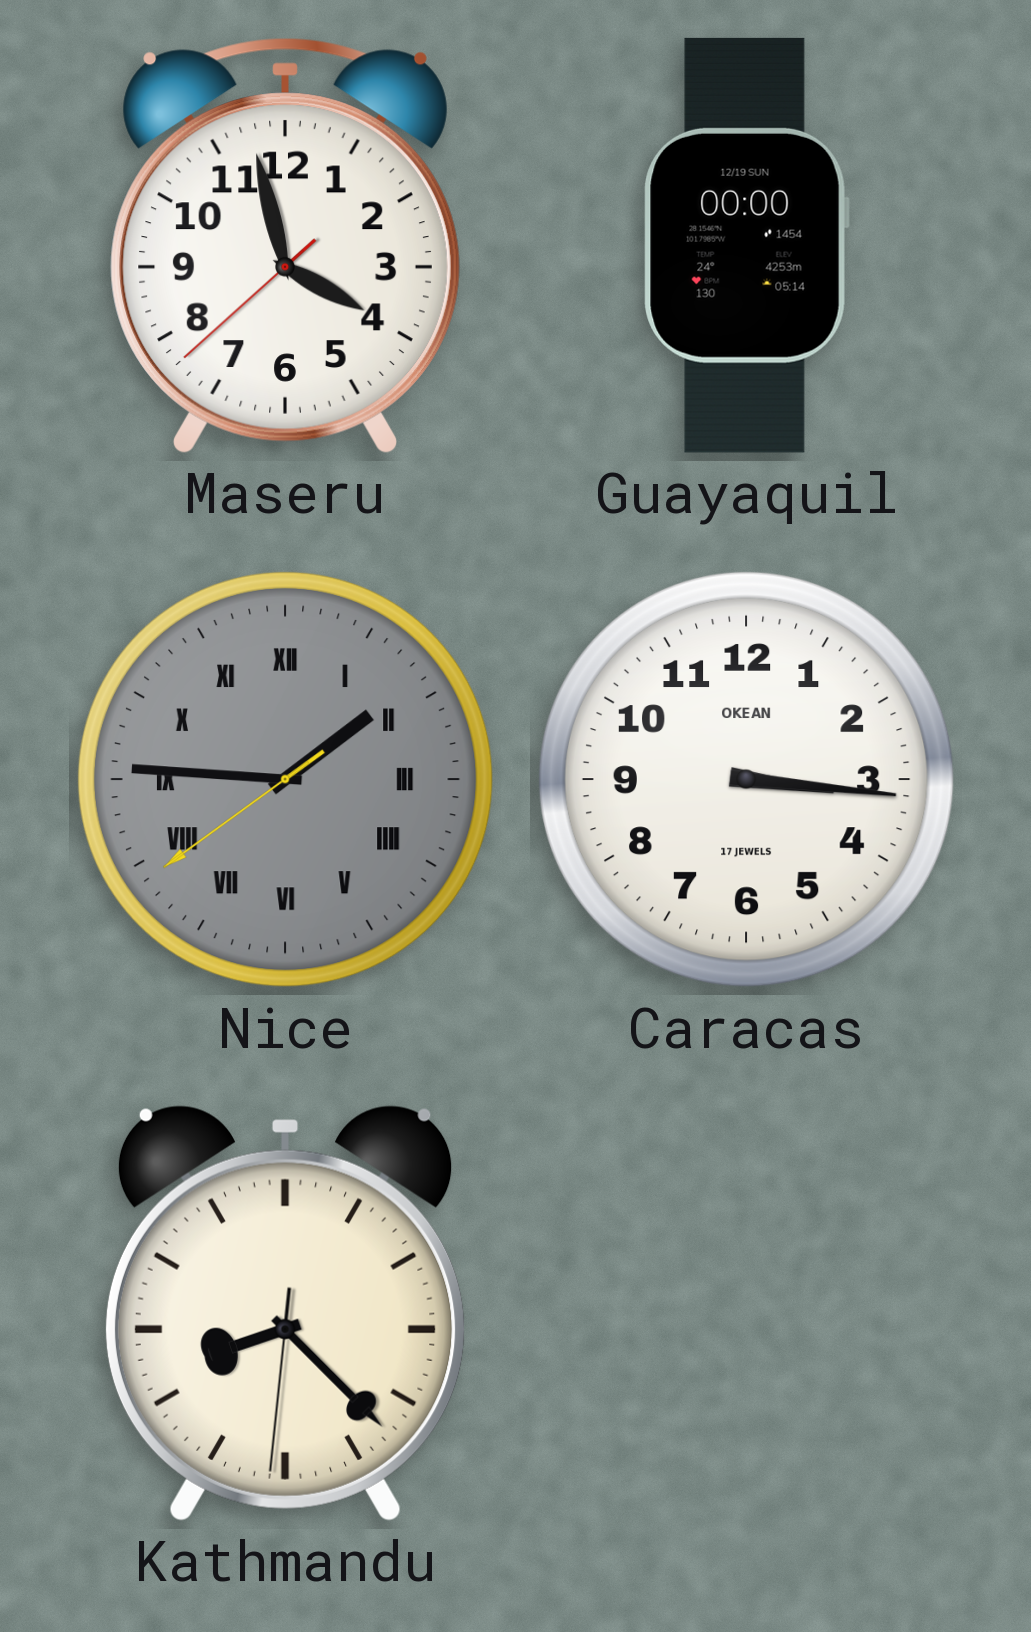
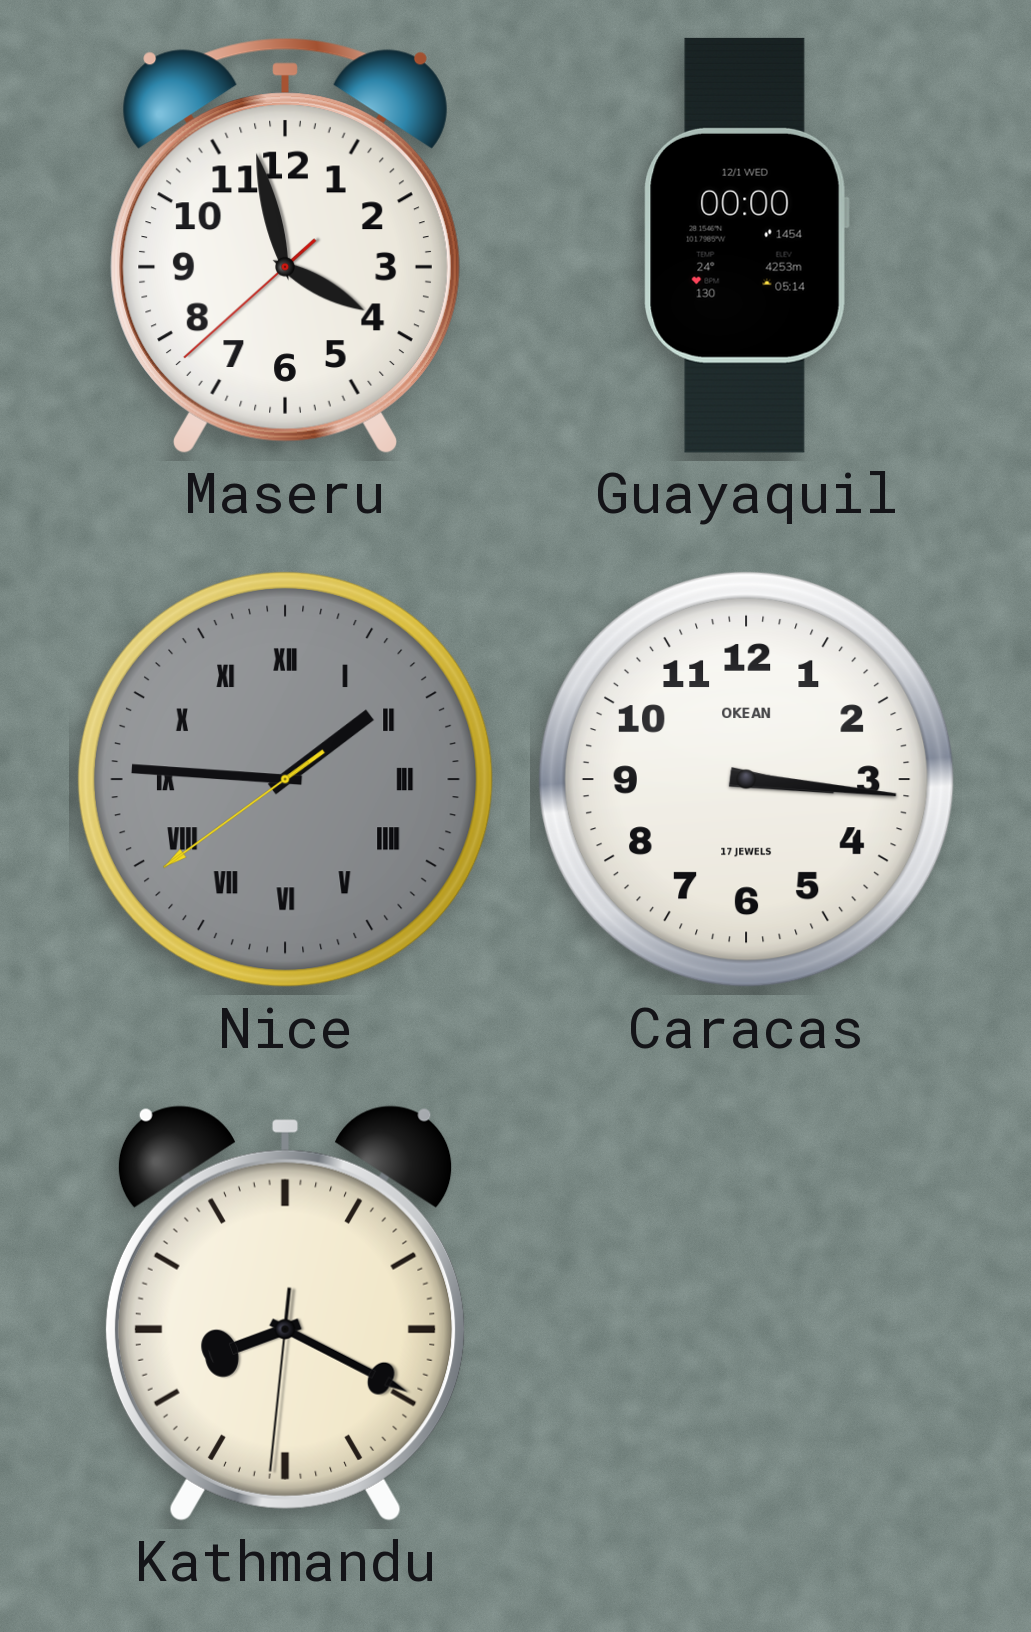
Guayaquil date: 12/19 SUN -> 12/1 WED (746, 245)
Kathmandu: 8:22 -> 8:19 (285, 1313)
